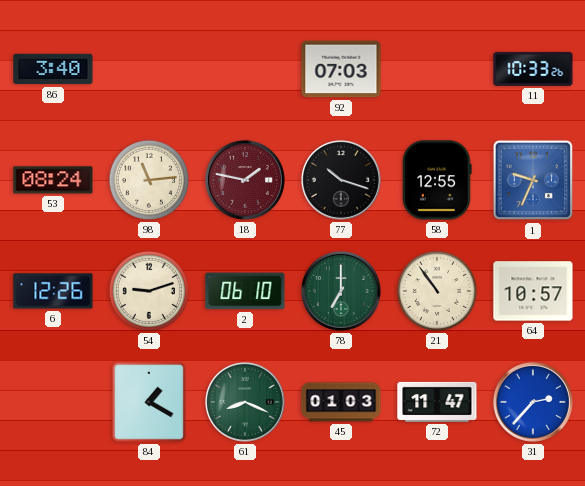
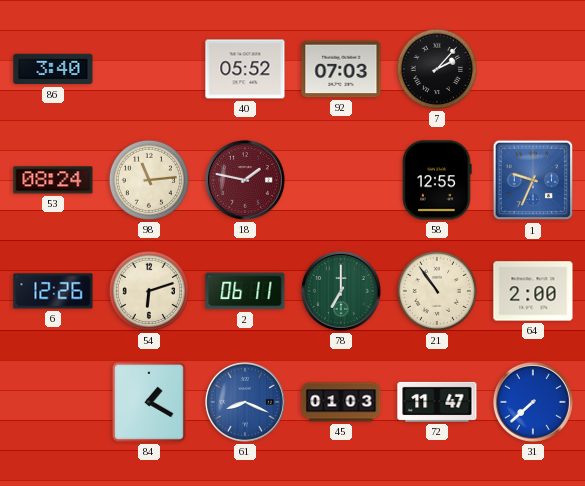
40: none -> 05:52 (245, 69)
7: none -> 2:07 (437, 69)
11: 10:33 -> none (533, 69)
77: 10:18 -> none (341, 180)
54: 9:12 -> 6:12 (149, 291)
2: 06:10 -> 06:11 (245, 291)
64: 10:57 -> 2:00 (533, 291)
61 dial: green -> blue (245, 402)
31: 2:37 -> 7:38 (533, 402)
